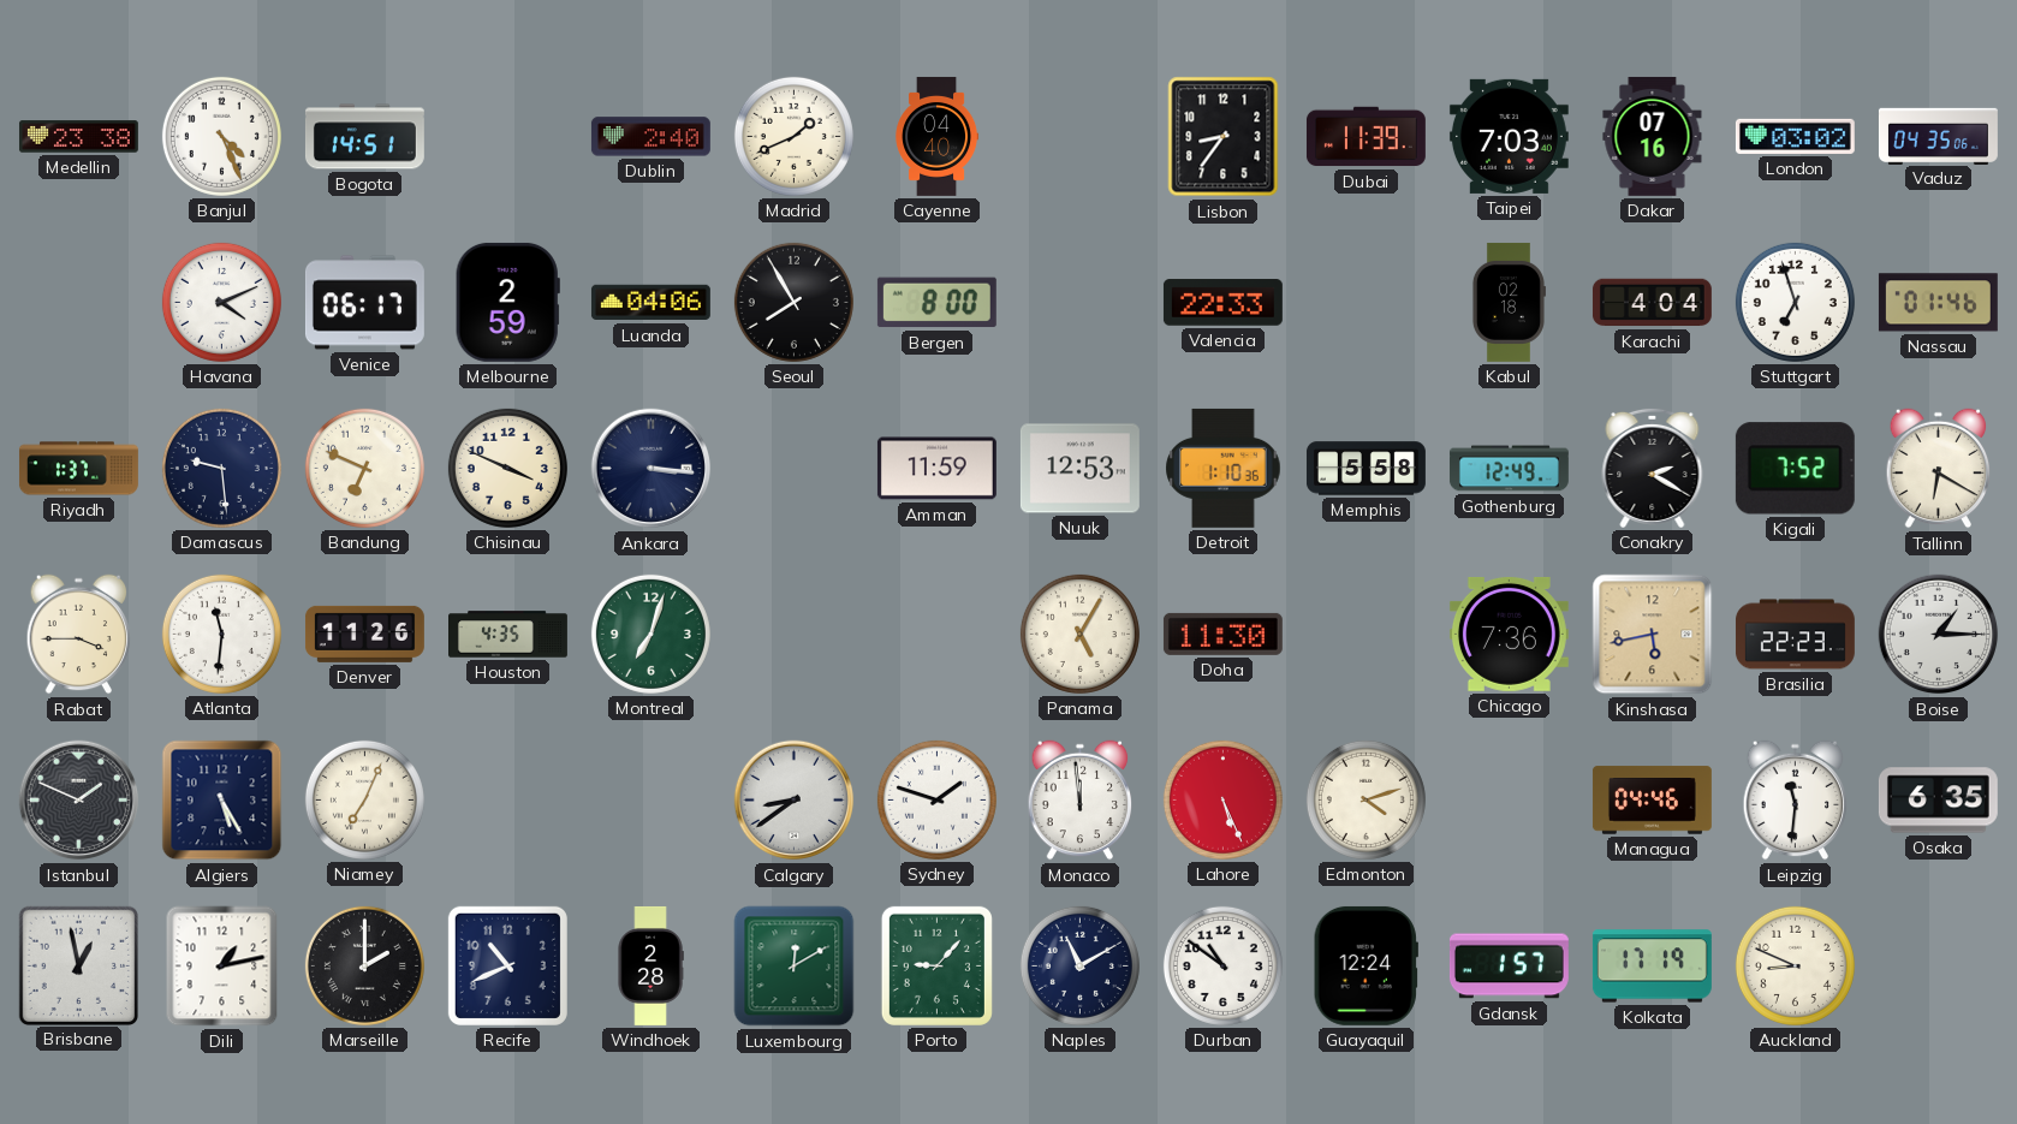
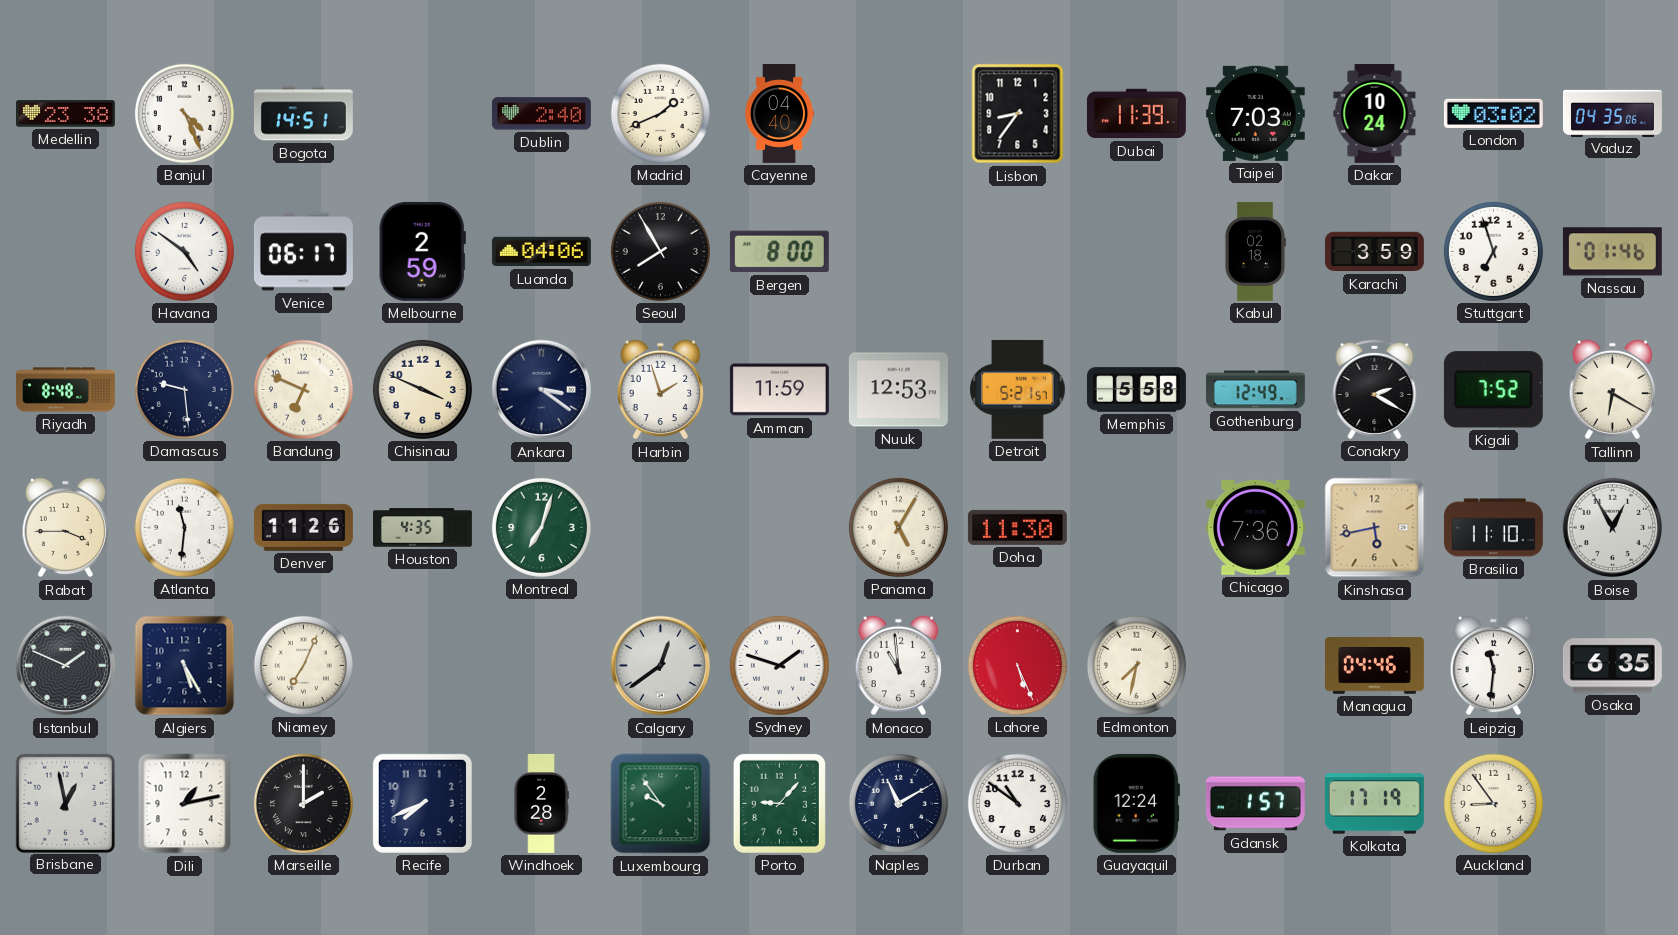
Dakar: 07:16 -> 10:24 (1375, 113)
Havana: 4:11 -> 4:51 (184, 251)
Valencia: 22:33 -> none (1222, 303)
Karachi: 4:04 -> 3:59 (1374, 252)
Riyadh: 1:37 -> 8:48 (65, 390)
Ankara: 3:16 -> 3:21 (542, 390)
Harbin: none -> 1:57 (661, 390)
Detroit: 1:10 -> 5:21 (1018, 389)
Brasilia: 22:23 -> 11:10 (1493, 528)
Boise: 1:15 -> 12:55 (1613, 528)
Calgary: 8:39 -> 12:39 (661, 666)
Monaco: 11:59 -> 10:59 (899, 666)
Edmonton: 4:12 -> 7:32 (1136, 665)
Recife: 10:41 -> 7:41 (422, 803)
Luxembourg: 12:10 -> 9:54 (661, 804)
Auckland: 8:49 -> 8:54 (1493, 803)
